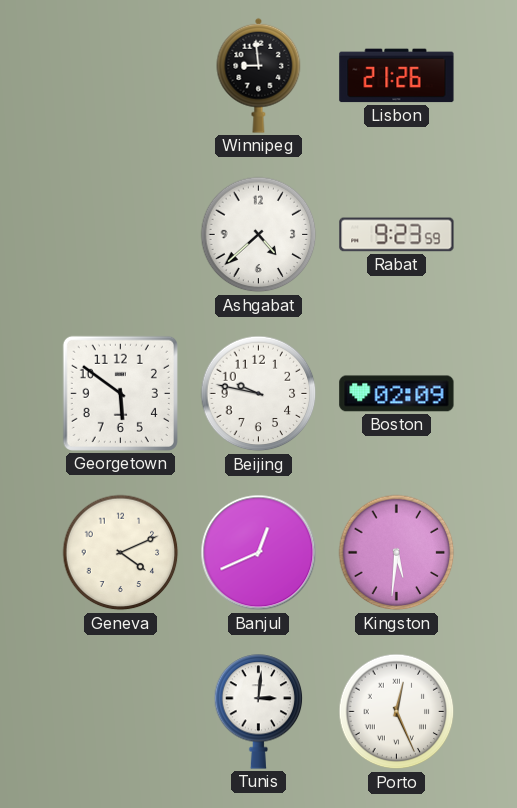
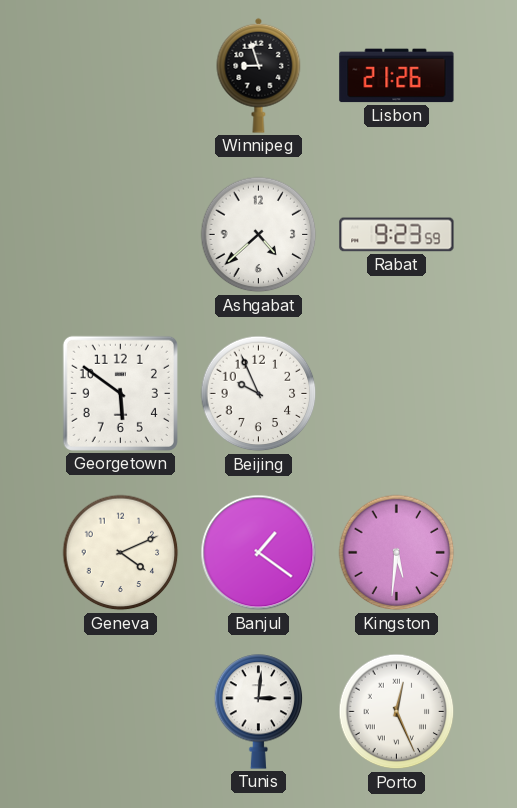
Winnipeg: 8:59 -> 8:57 (259, 75)
Beijing: 9:47 -> 9:56 (259, 394)
Boston: 02:09 -> none (397, 394)
Banjul: 12:41 -> 1:21 (259, 553)
